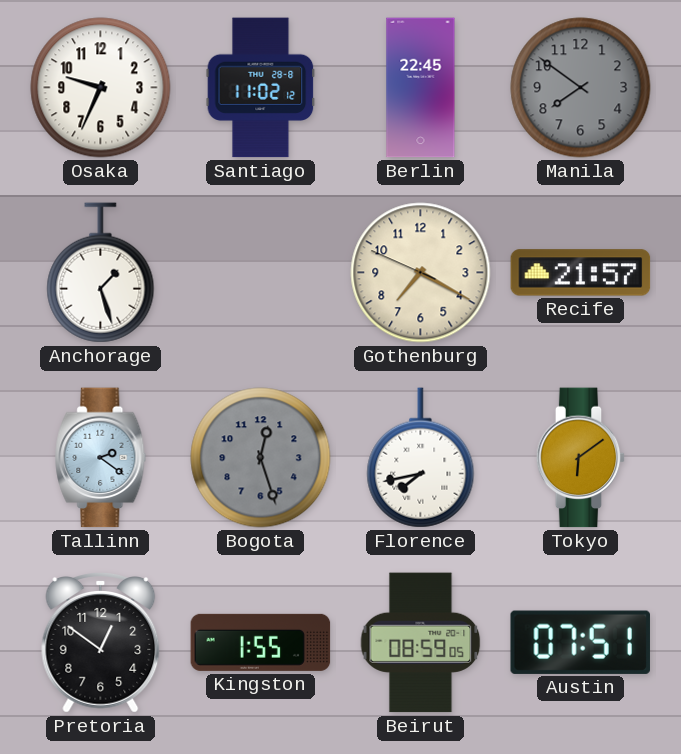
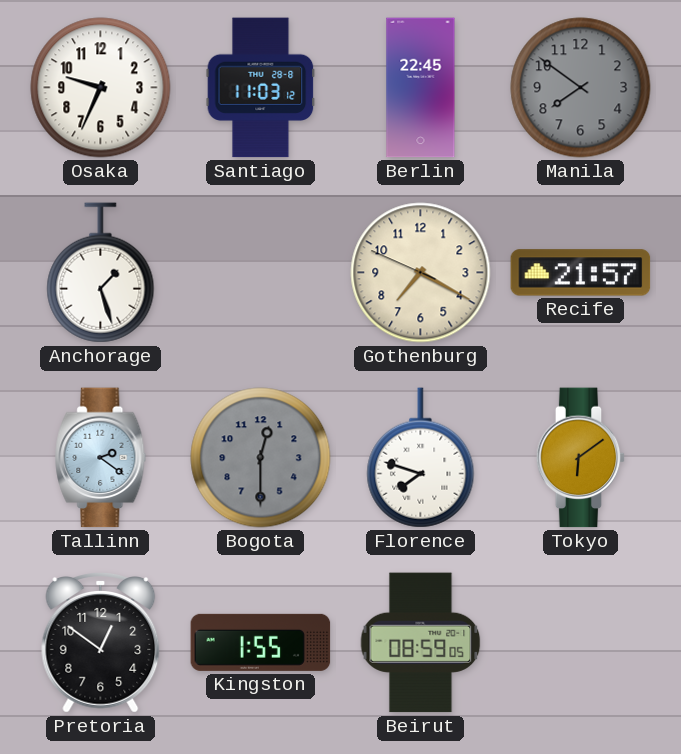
Santiago: 11:02 -> 11:03 (261, 88)
Bogota: 12:27 -> 12:30 (261, 458)
Florence: 7:43 -> 7:48 (421, 458)
Austin: 07:51 -> none (580, 642)
